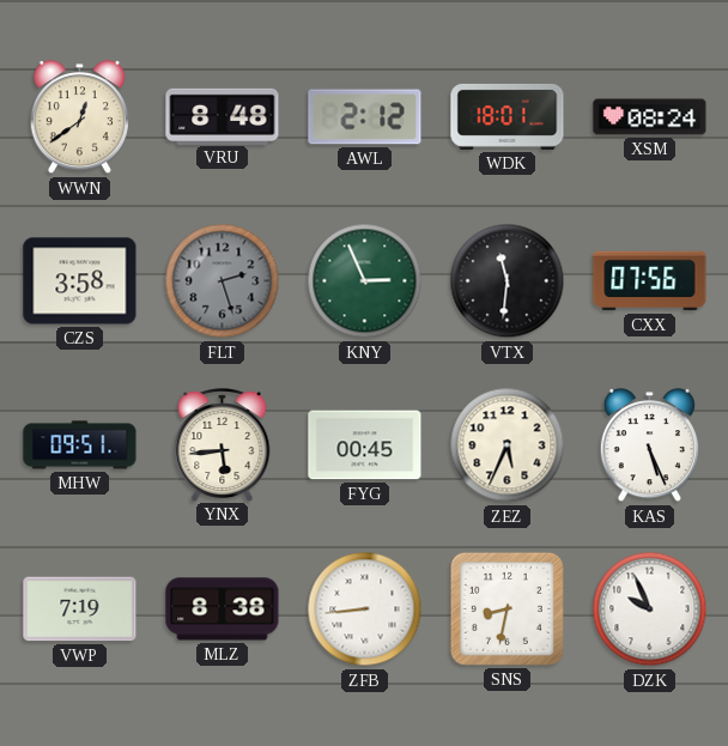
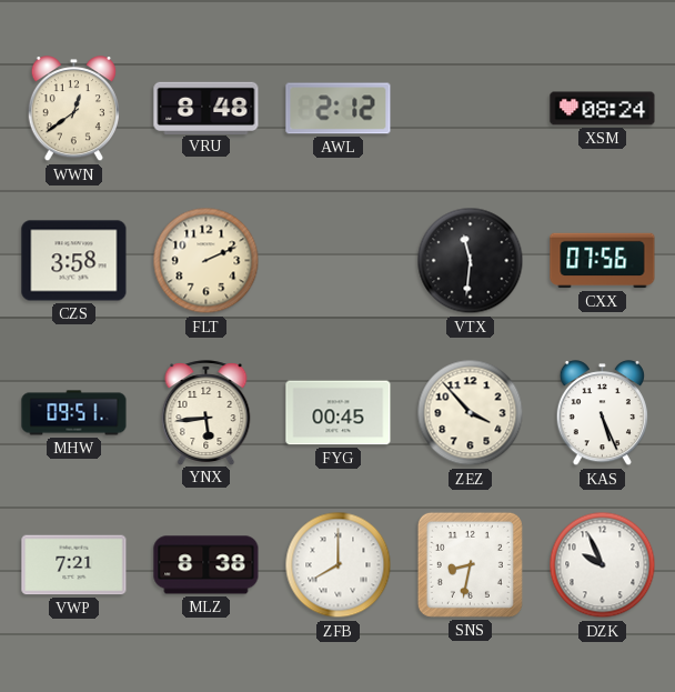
WDK: 18:01 -> none (508, 116)
FLT: 2:27 -> 2:11 (206, 261)
FLT dial: grey -> cream (206, 261)
KNY: 2:56 -> none (365, 281)
ZEZ: 5:34 -> 3:53 (471, 413)
VWP: 7:19 -> 7:21 (74, 565)
ZFB: 8:44 -> 8:00 (339, 565)
